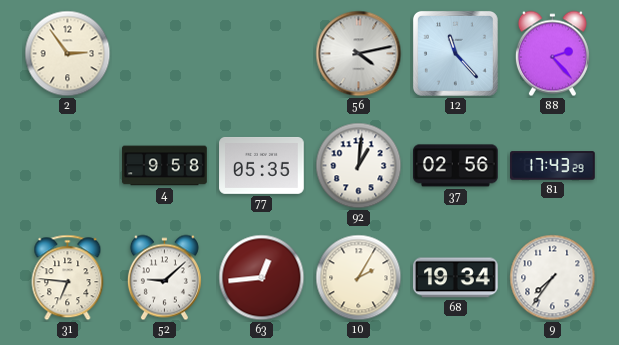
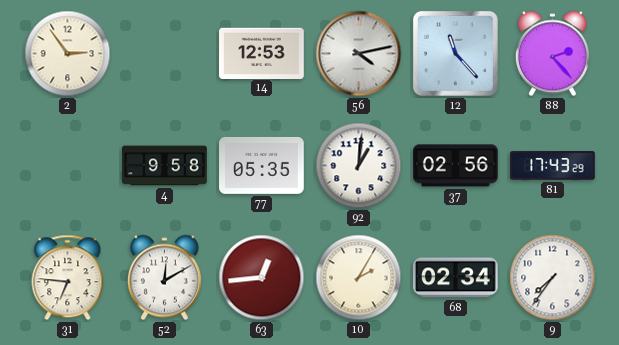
14: none -> 12:53 (262, 53)
52: 9:08 -> 12:10 (164, 278)
68: 19:34 -> 02:34 (456, 278)
